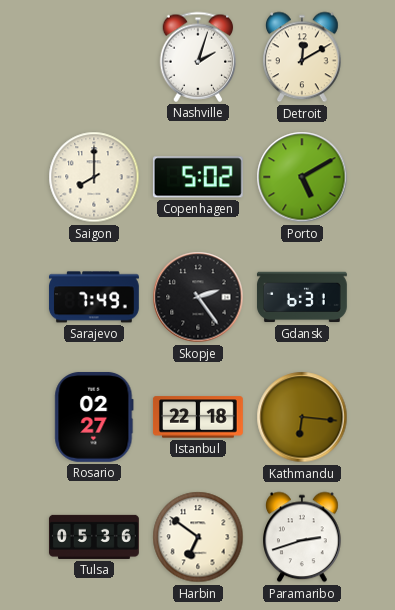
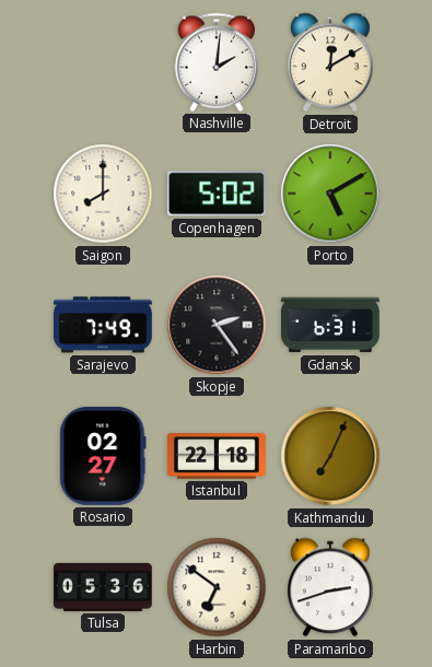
Nashville: 2:03 -> 2:01 (217, 62)
Kathmandu: 6:16 -> 7:04 (330, 456)
